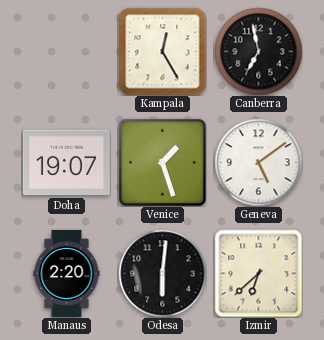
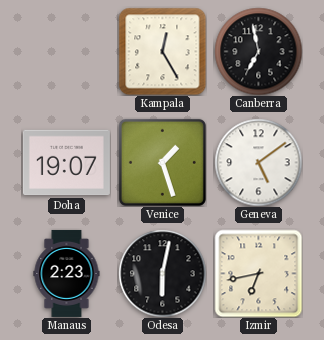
Manaus: 2:20 -> 2:23 (67, 273)
Odesa: 6:01 -> 6:02 (162, 273)
Izmir: 6:38 -> 6:43 (258, 273)
